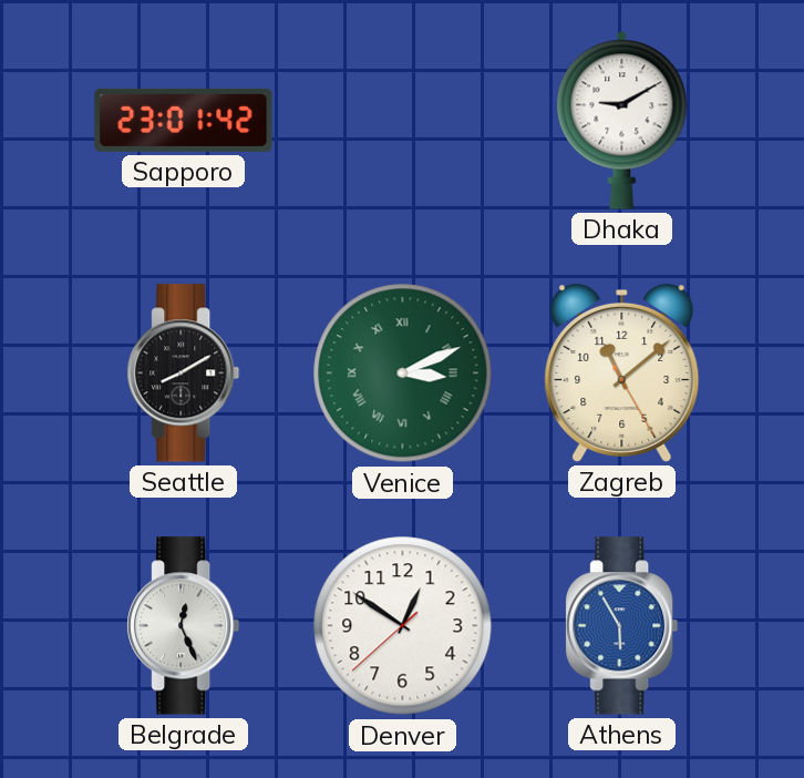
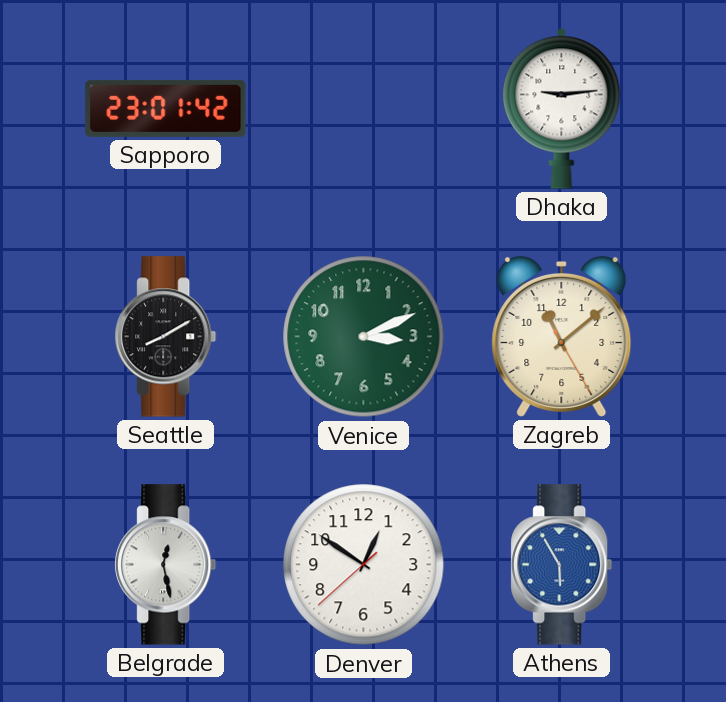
Dhaka: 9:10 -> 9:14 (562, 108)
Venice numerals: Roman -> Arabic (364, 337)
Belgrade: 12:26 -> 12:28 (166, 565)
